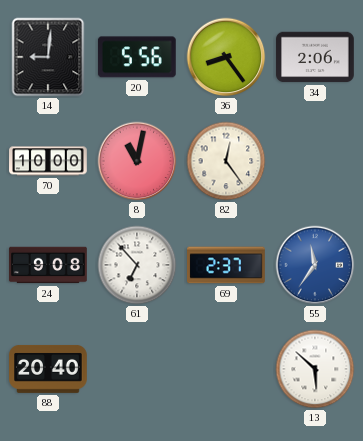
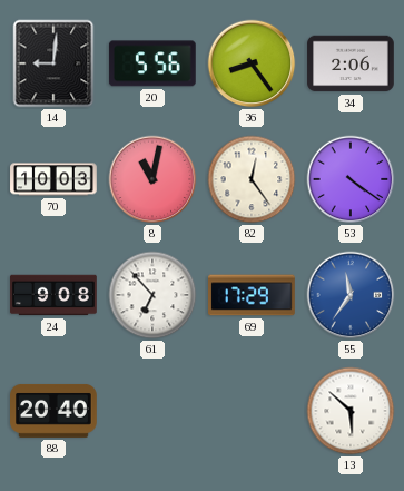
70: 10:00 -> 10:03 (53, 179)
53: none -> 4:21 (351, 179)
69: 2:37 -> 17:29 (252, 295)
